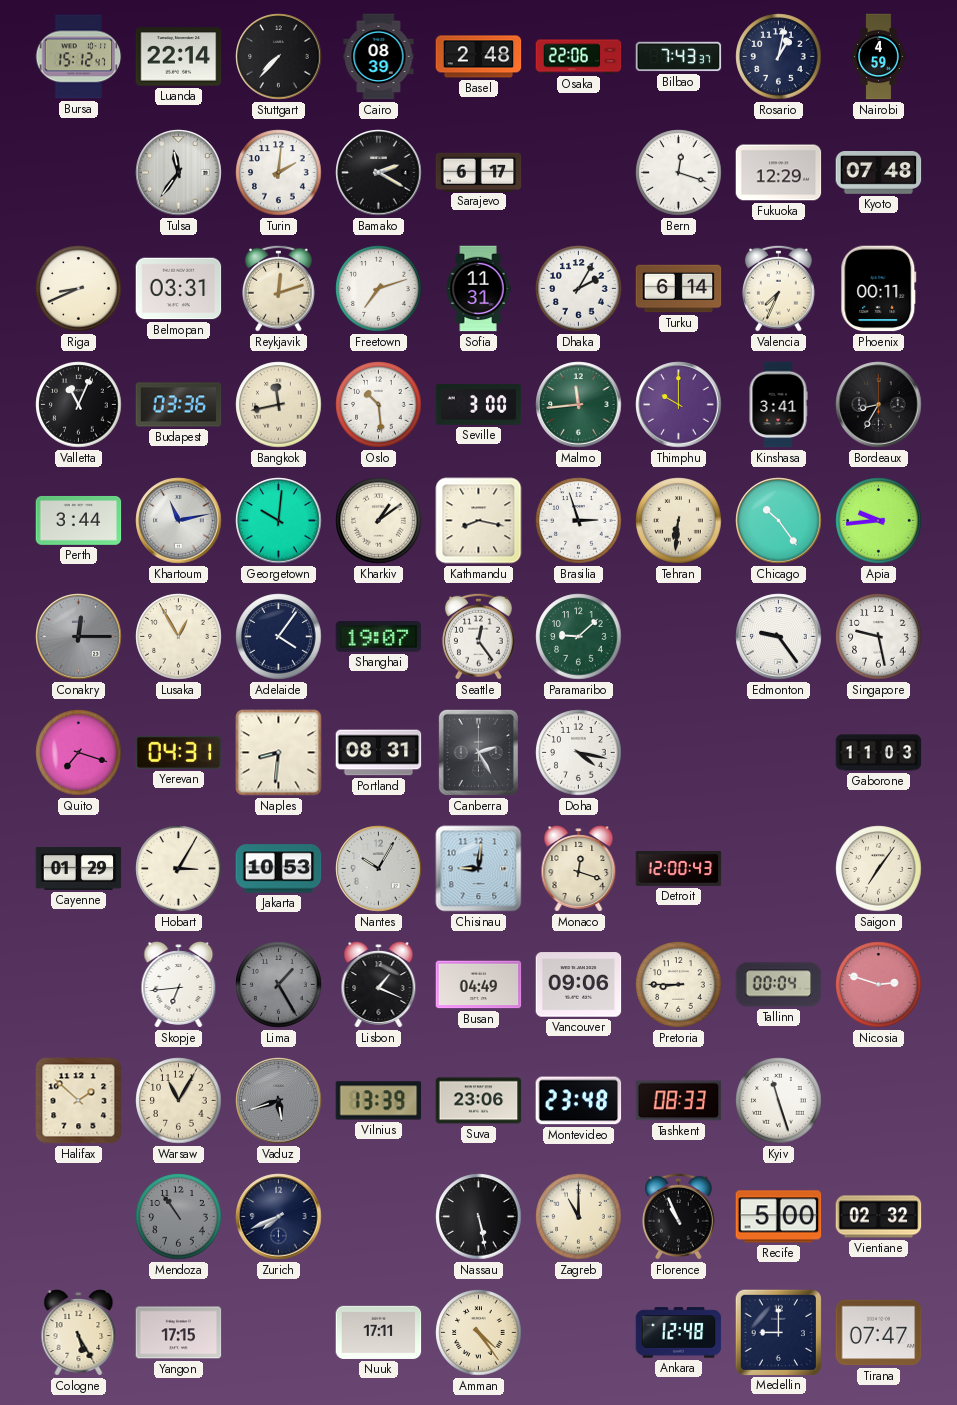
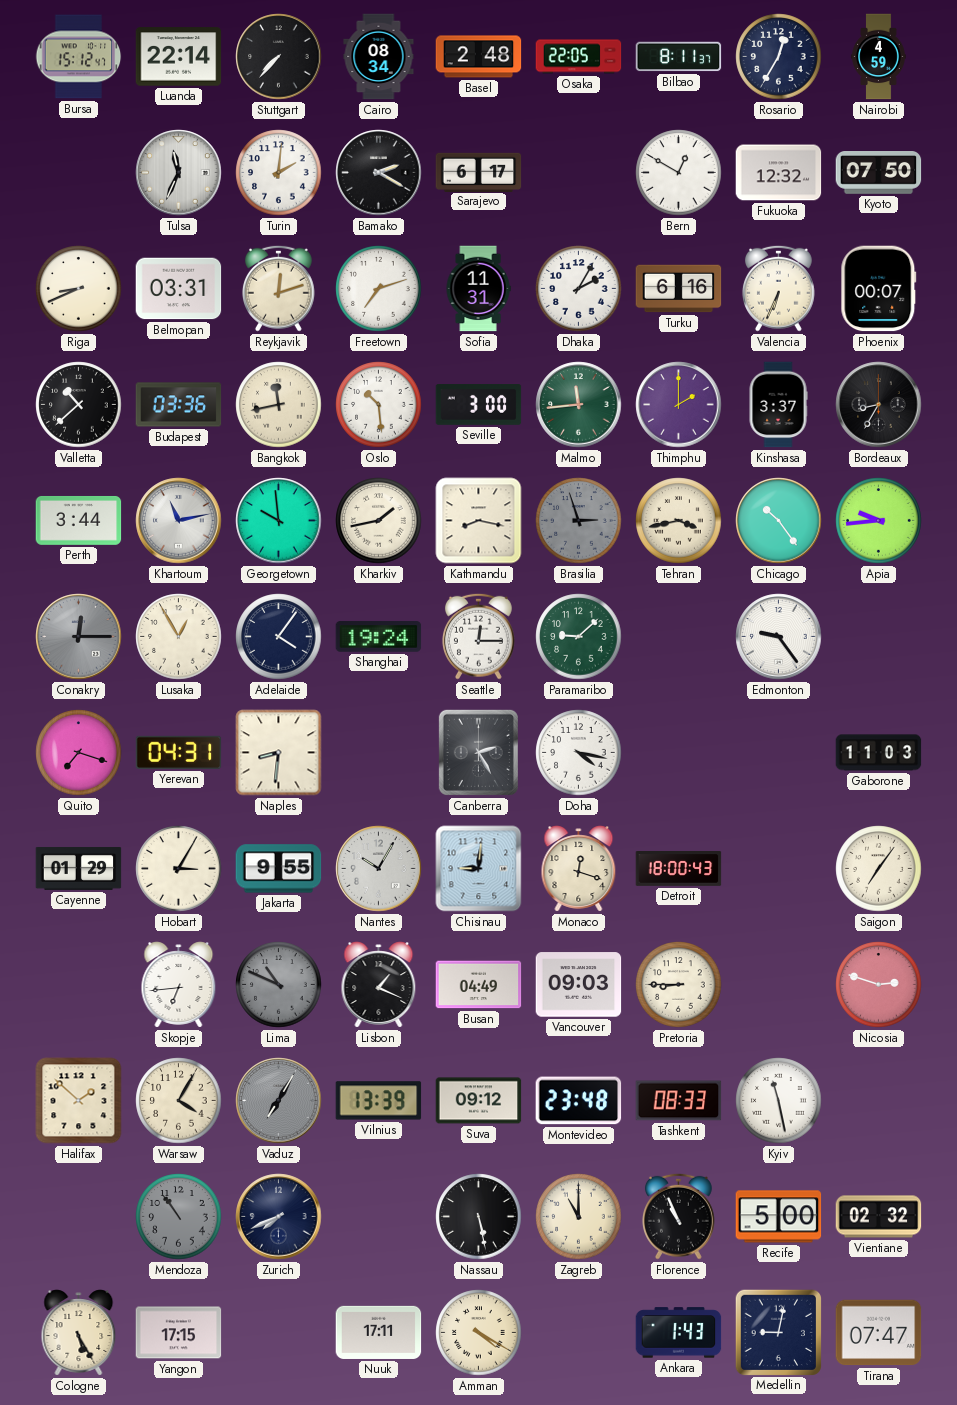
Cairo: 08:39 -> 08:34 (379, 57)
Osaka: 22:06 -> 22:05 (579, 57)
Bilbao: 7:43 -> 8:11 (679, 57)
Rosario: 1:02 -> 12:35 (779, 57)
Tulsa: 11:36 -> 11:34 (179, 173)
Bern: 12:18 -> 12:50 (679, 173)
Fukuoka: 12:29 -> 12:32 (779, 173)
Kyoto: 07:48 -> 07:50 (879, 173)
Turku: 6:14 -> 6:16 (679, 289)
Valencia: 7:34 -> 6:34 (778, 288)
Phoenix: 00:11 -> 00:07 (879, 289)
Valletta: 11:04 -> 10:38 (79, 405)
Thimphu: 10:00 -> 2:00 (679, 405)
Kinshasa: 3:41 -> 3:37 (778, 405)
Georgetown: 10:01 -> 9:59 (279, 521)
Kharkiv: 1:09 -> 1:43 (379, 521)
Brasilia dial: white -> grey (579, 521)
Tehran: 6:31 -> 3:43 (679, 521)
Shanghai: 19:07 -> 19:24 (379, 637)
Seattle: 12:24 -> 12:15 (478, 636)
Singapore: 9:28 -> none (879, 637)
Portland: 08:31 -> none (379, 753)
Jakarta: 10:53 -> 9:55 (279, 869)
Detroit: 12:00 -> 18:00 (679, 869)
Lima: 1:25 -> 10:49 (279, 985)
Vancouver: 09:06 -> 09:03 (579, 985)
Tallinn: 00:04 -> none (779, 985)
Warsaw: 11:05 -> 4:05 (179, 1101)
Vaduz: 5:42 -> 7:05 (279, 1101)
Suva: 23:06 -> 09:12 (479, 1101)
Kyiv: 11:27 -> 11:28 (779, 1101)
Amman: 4:24 -> 4:20 (479, 1333)
Ankara: 12:48 -> 1:43 (679, 1333)
Medellin: 9:00 -> 9:02 (778, 1332)
